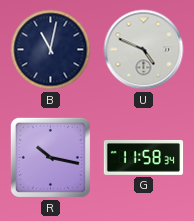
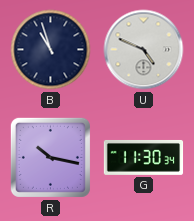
B: 11:02 -> 10:57 (51, 50)
G: 11:58 -> 11:30 (144, 158)
